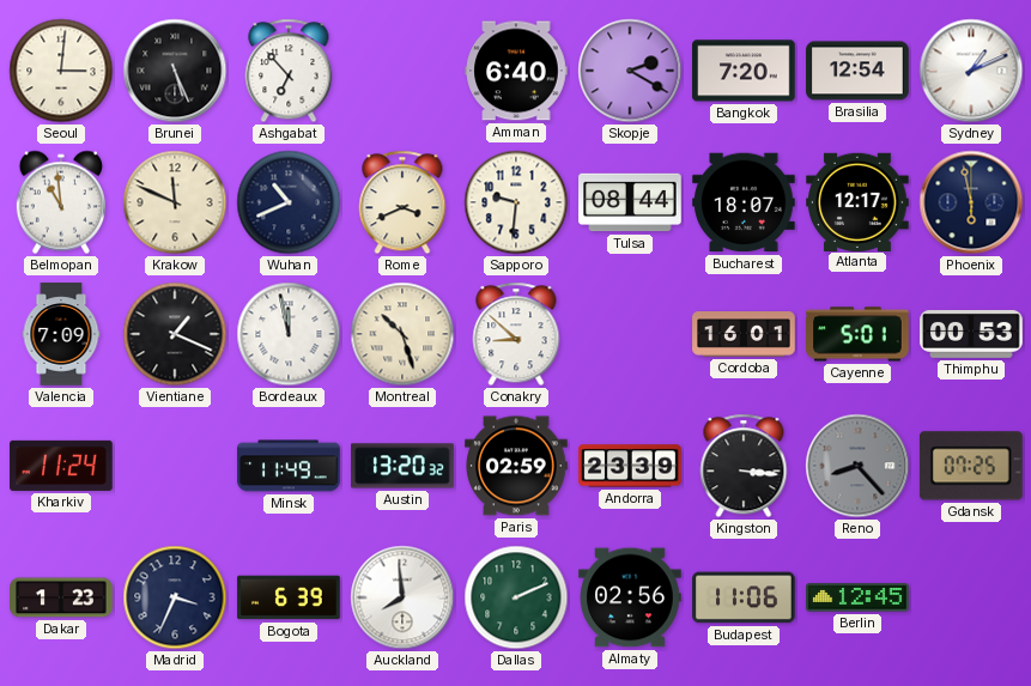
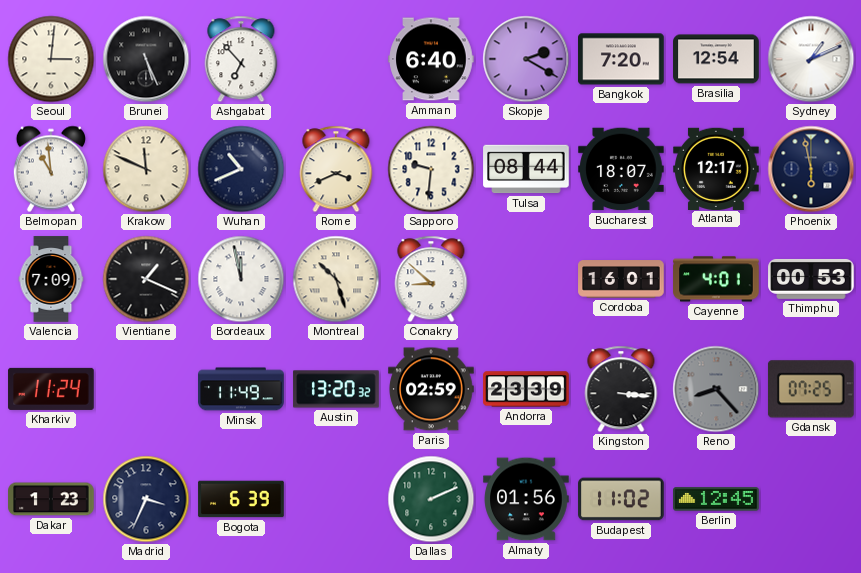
Cayenne: 5:01 -> 4:01 (716, 279)
Auckland: 7:59 -> none (402, 597)
Almaty: 02:56 -> 01:56 (526, 499)
Budapest: 11:06 -> 11:02 (621, 499)
